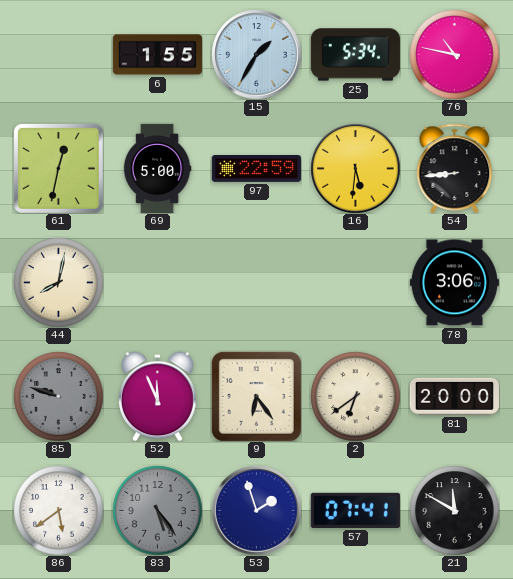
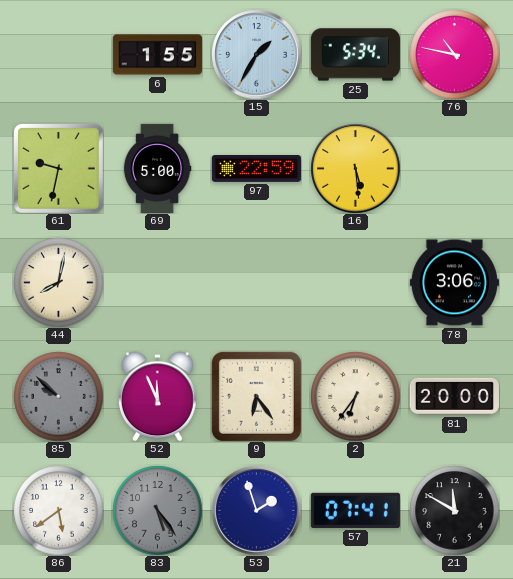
61: 12:32 -> 9:32 (58, 168)
16: 5:31 -> 5:29 (355, 168)
54: 8:44 -> none (455, 168)
85: 9:48 -> 9:52 (58, 396)
2: 6:39 -> 6:36 (355, 396)
